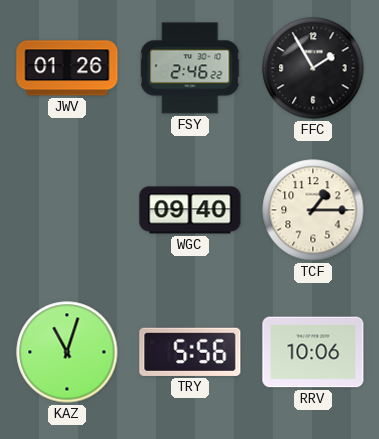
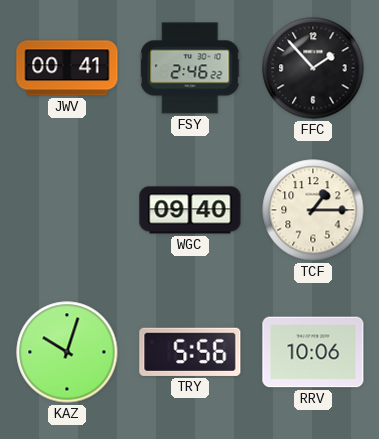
JWV: 01:26 -> 00:41 (67, 68)
FFC: 1:55 -> 1:53 (313, 68)
KAZ: 11:03 -> 10:03 (67, 352)
